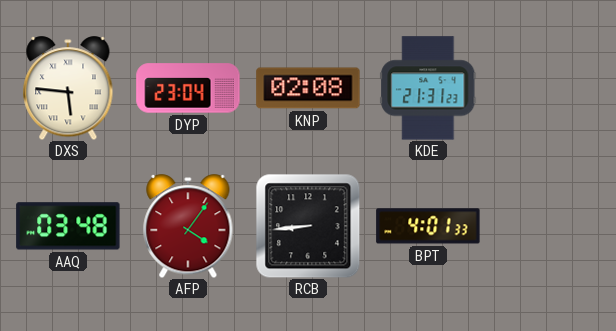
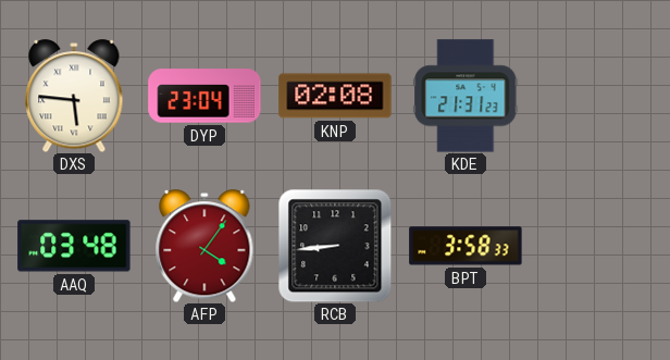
BPT: 4:01 -> 3:58 (466, 246)
